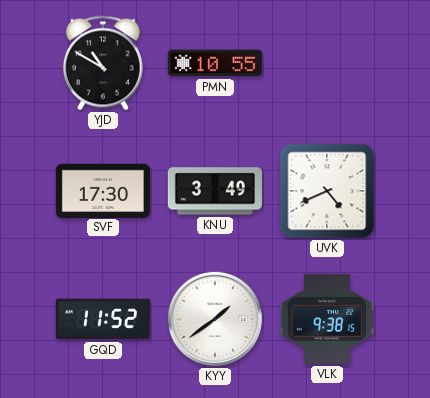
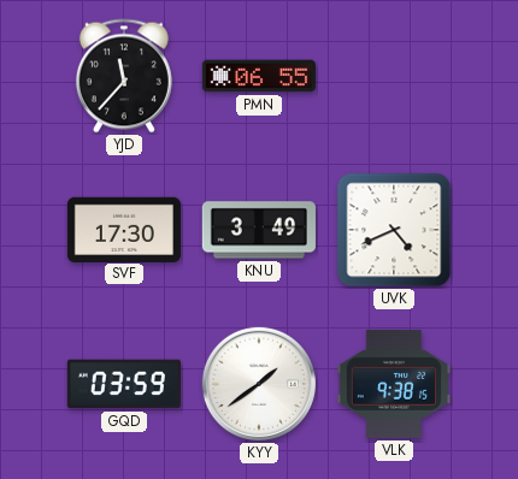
YJD: 10:50 -> 11:37 (124, 76)
PMN: 10:55 -> 06:55 (259, 76)
GQD: 11:52 -> 03:59 (124, 384)
